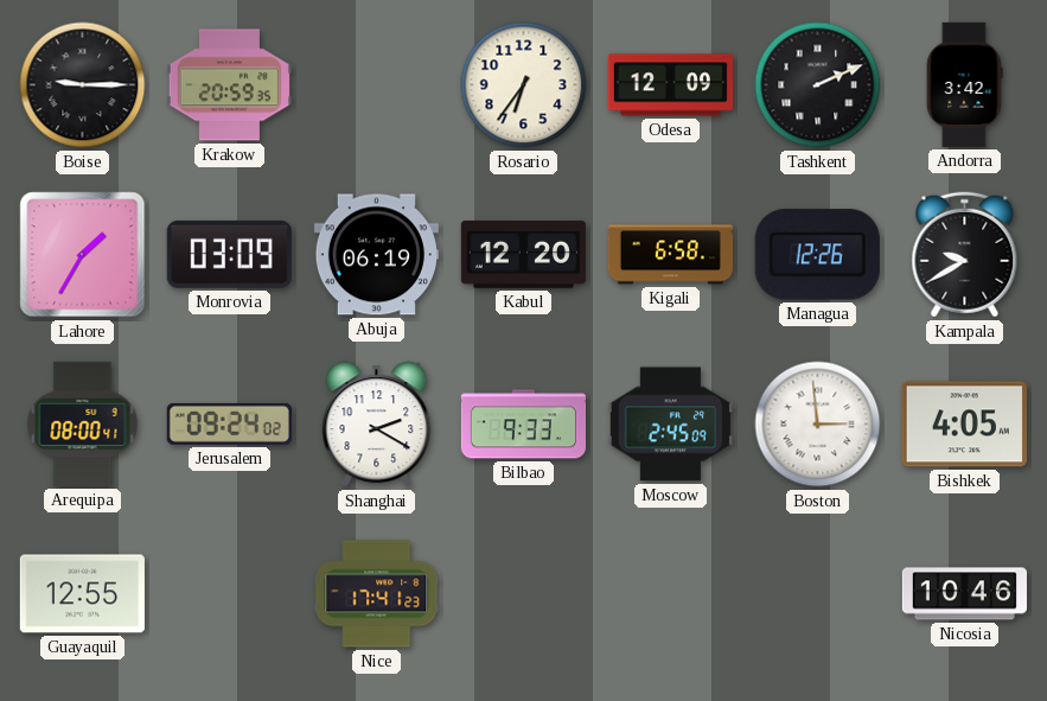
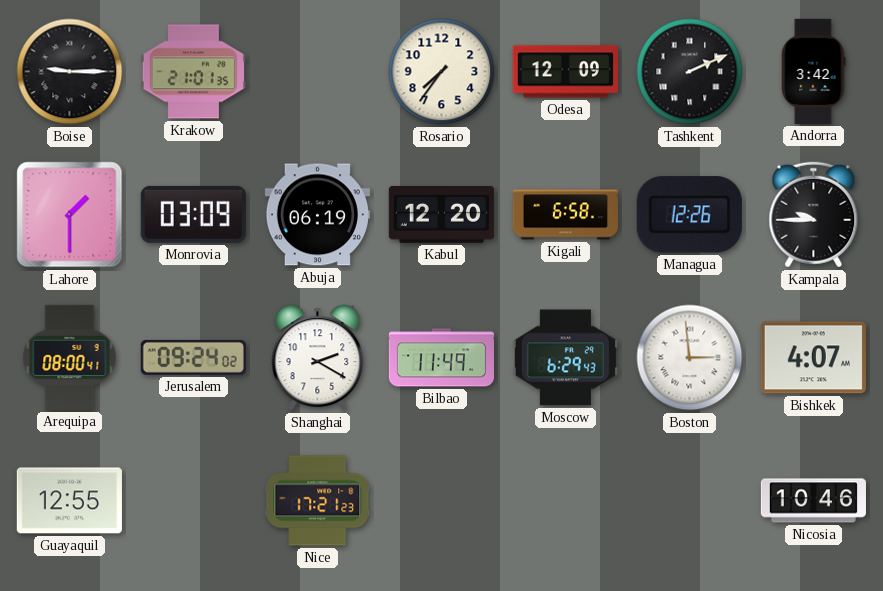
Krakow: 20:59 -> 21:01 (193, 72)
Rosario: 6:36 -> 7:36 (442, 72)
Lahore: 1:35 -> 1:30 (70, 215)
Kampala: 9:40 -> 9:45 (814, 215)
Bilbao: 9:33 -> 11:49 (441, 358)
Moscow: 2:45 -> 6:29 (565, 358)
Bishkek: 4:05 -> 4:07 (813, 358)
Nice: 17:41 -> 17:21 (318, 501)
